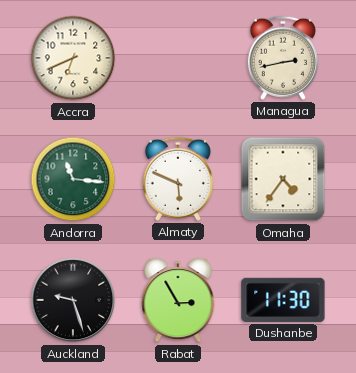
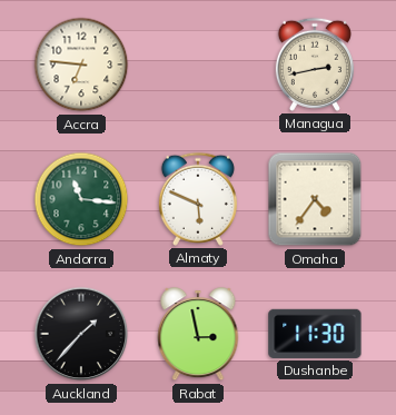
Accra: 6:41 -> 6:46 (81, 65)
Auckland: 9:27 -> 1:37 (81, 334)
Rabat: 2:55 -> 2:58 (198, 335)
